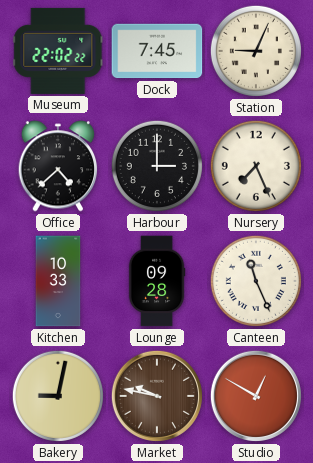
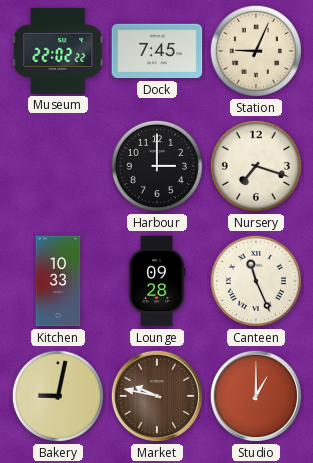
Office: 4:38 -> none (58, 166)
Nursery: 7:26 -> 7:18 (256, 166)
Studio: 12:50 -> 1:00 (256, 396)
